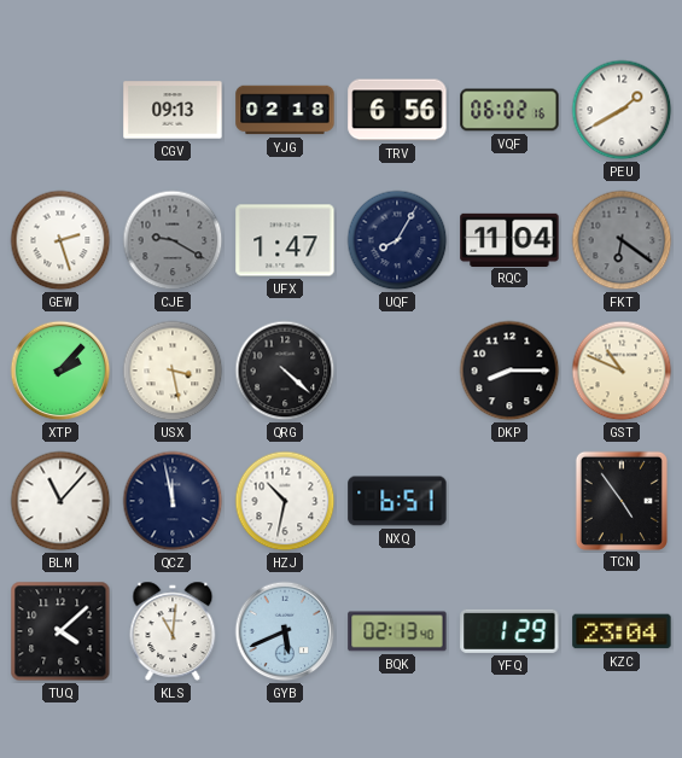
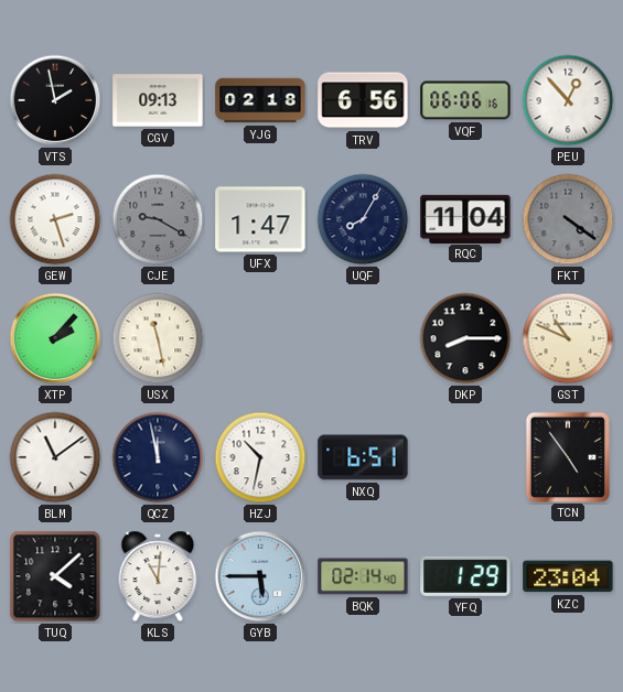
VTS: none -> 1:58 (55, 100)
VQF: 06:02 -> 06:06 (465, 100)
PEU: 1:40 -> 12:53 (568, 100)
FKT: 6:21 -> 4:21 (568, 219)
USX: 3:28 -> 11:28 (158, 338)
QRG: 4:22 -> none (285, 371)
BLM: 11:07 -> 11:09 (55, 457)
GYB: 5:41 -> 5:45 (260, 576)
BQK: 02:13 -> 02:14 (363, 576)
